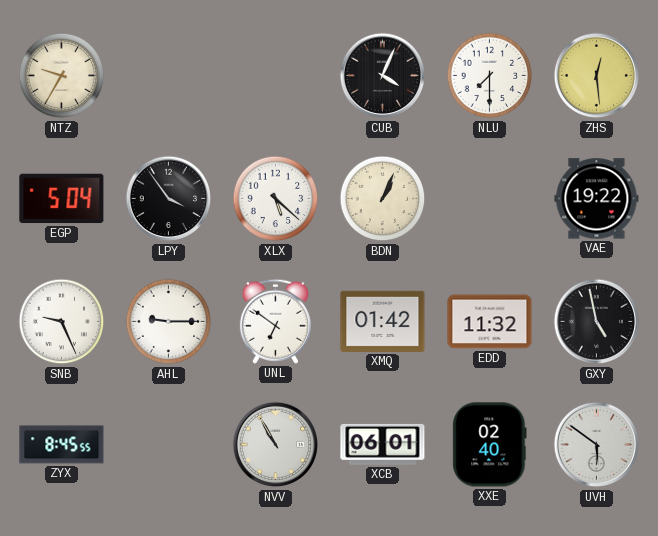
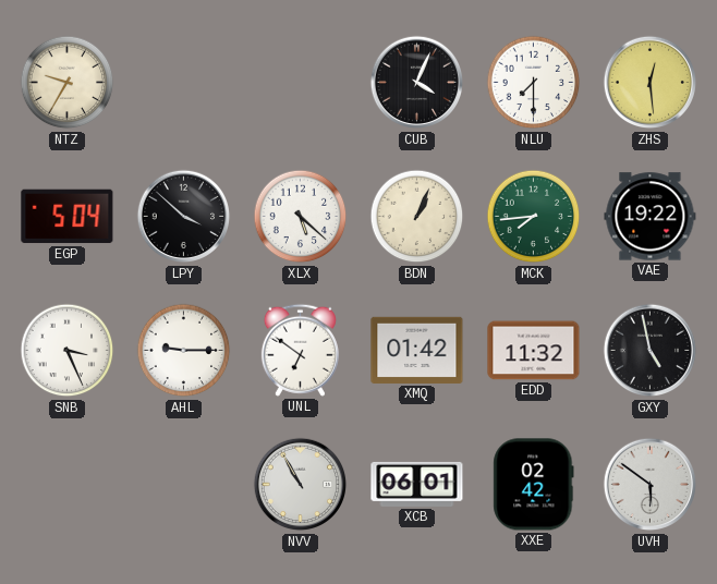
LPY: 3:54 -> 3:52 (184, 217)
MCK: none -> 7:44 (534, 217)
SNB: 9:26 -> 3:26 (68, 351)
ZYX: 8:45 -> none (62, 445)
XXE: 02:40 -> 02:42 (534, 485)
